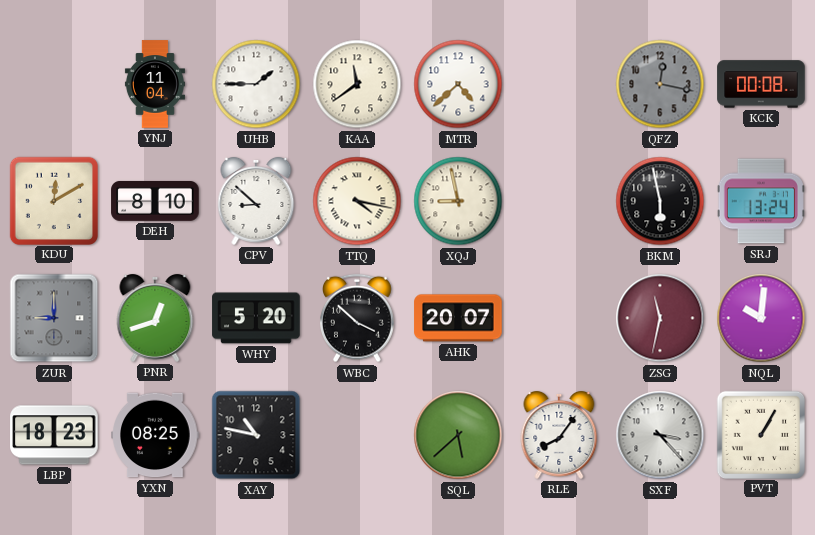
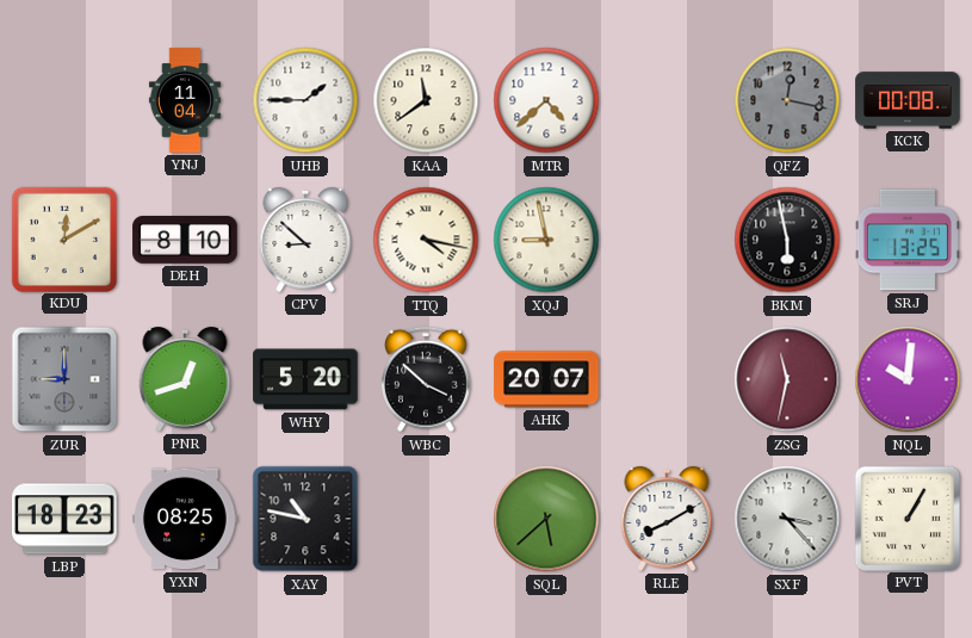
SRJ: 13:24 -> 13:25 (908, 240)
RLE: 8:06 -> 8:10 (667, 519)
